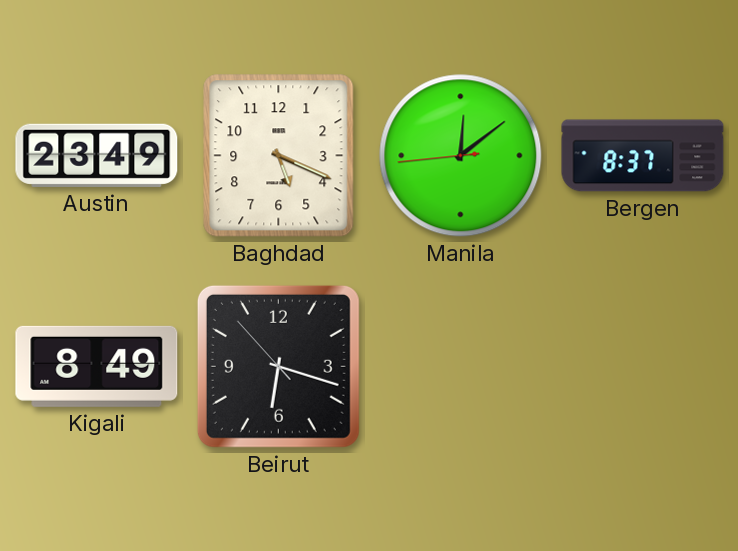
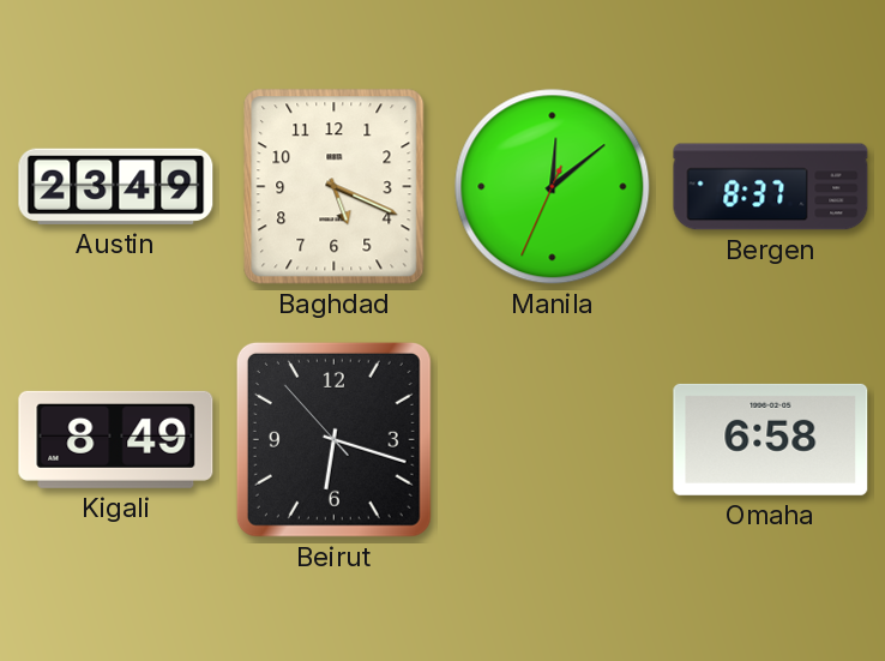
Manila: 12:08:44 -> 12:08:34 (553, 187)
Omaha: none -> 6:58 (771, 439)
